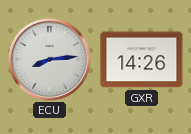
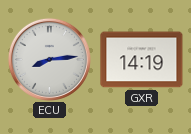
GXR: 14:26 -> 14:19 (142, 60)
